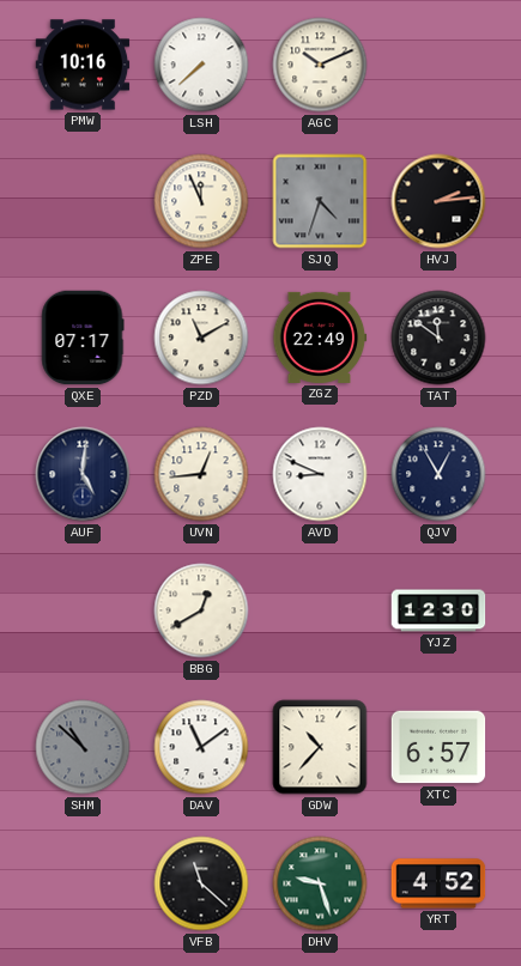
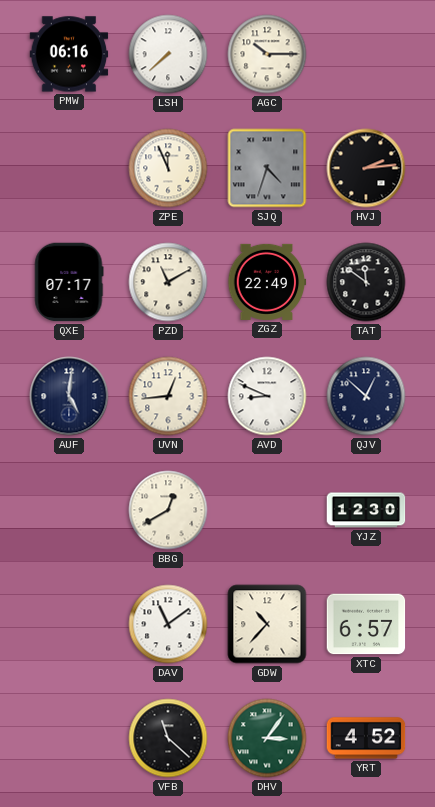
PMW: 10:16 -> 06:16 (69, 54)
AGC: 10:11 -> 10:15 (267, 54)
QJV: 12:55 -> 12:52 (366, 396)
SHM: 10:52 -> none (83, 747)
DHV: 9:27 -> 3:06 (267, 738)
